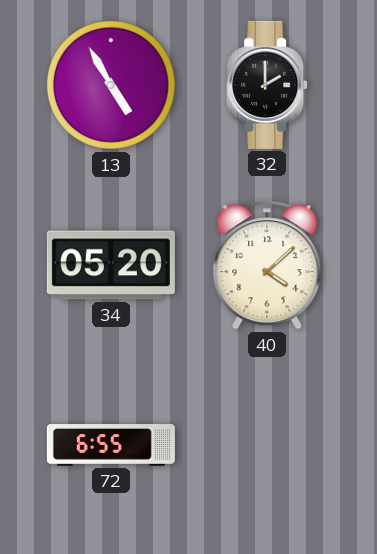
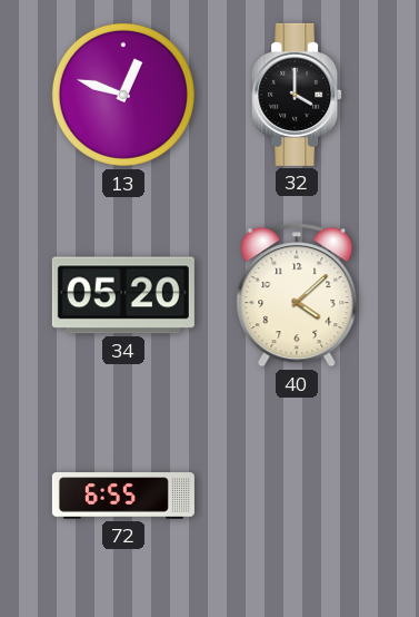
13: 4:55 -> 12:48 (123, 95)
32: 2:00 -> 4:00 (297, 95)
